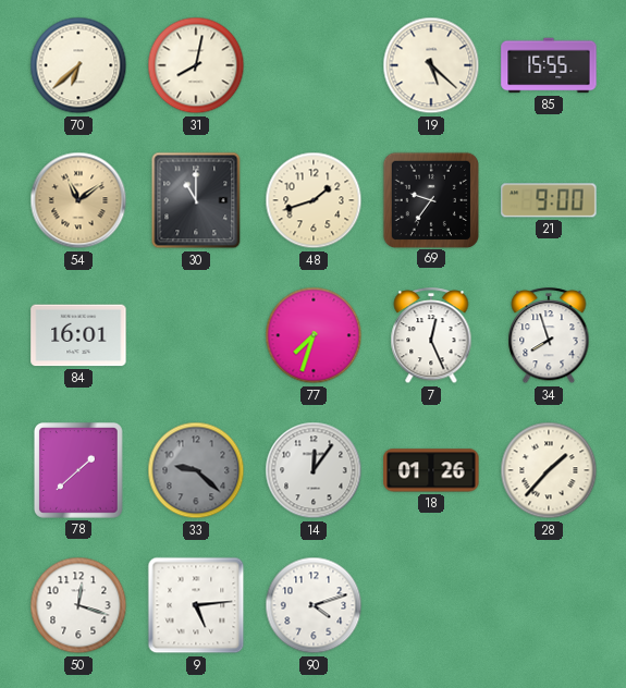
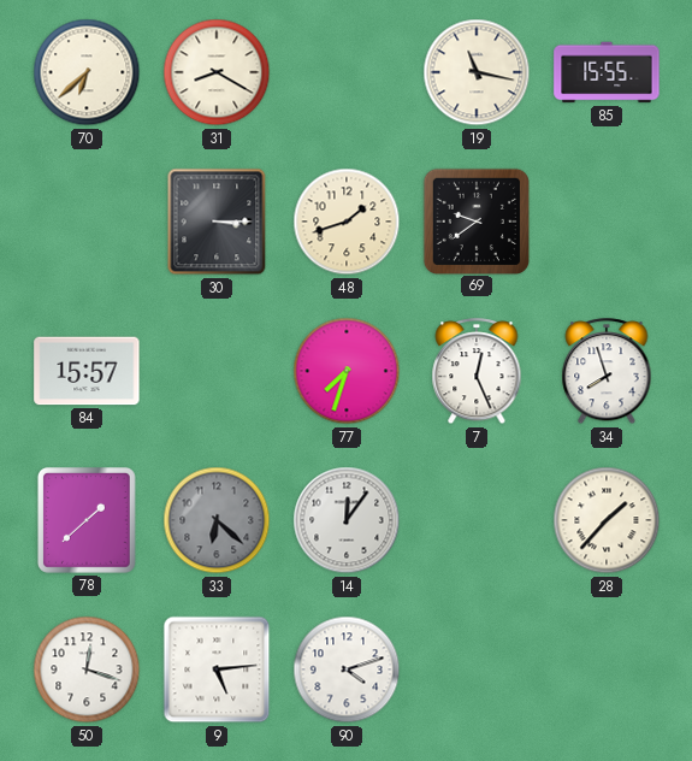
31: 8:02 -> 8:20 (217, 72)
19: 5:22 -> 11:17 (477, 72)
54: 11:09 -> none (78, 200)
30: 11:00 -> 3:15 (217, 222)
69: 9:36 -> 9:39 (475, 220)
21: 9:00 -> none (549, 200)
84: 16:01 -> 15:57 (87, 371)
33: 9:22 -> 6:22 (217, 520)
18: 01:26 -> none (431, 470)
